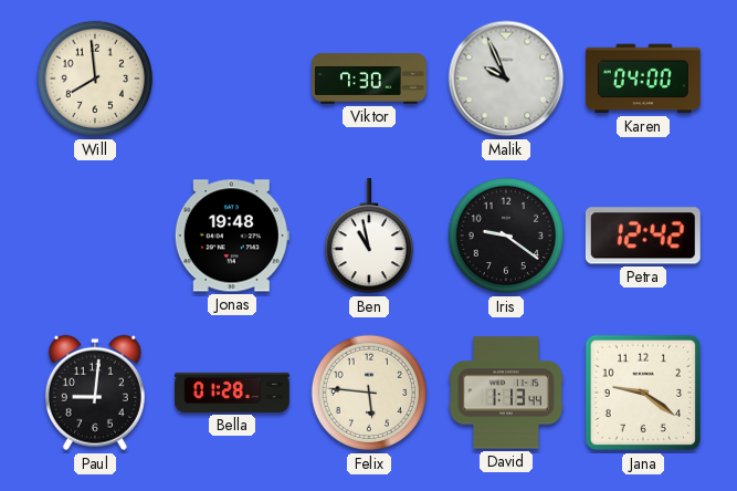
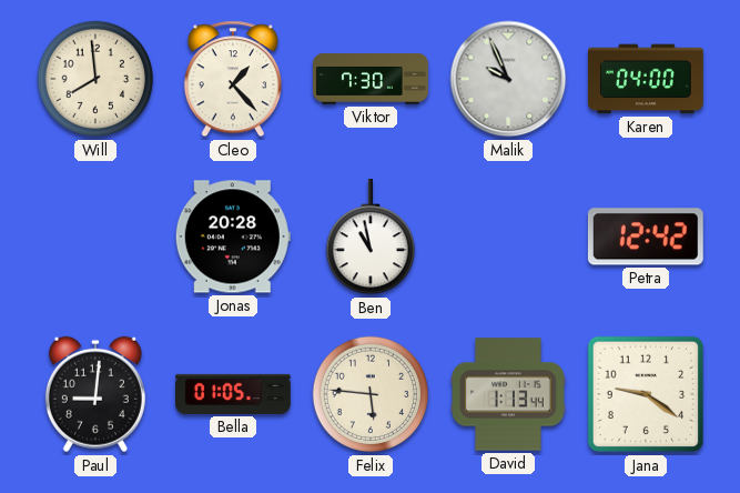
Cleo: none -> 1:23 (233, 79)
Jonas: 19:48 -> 20:28 (233, 237)
Iris: 9:21 -> none (506, 236)
Bella: 01:28 -> 01:05 (233, 394)
